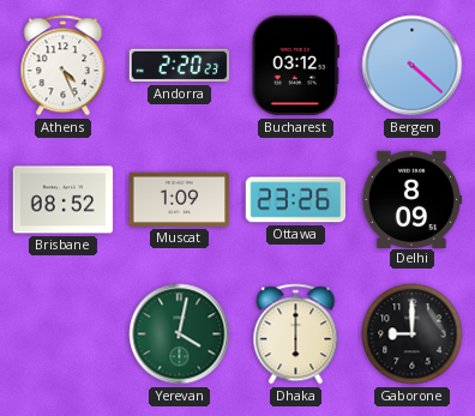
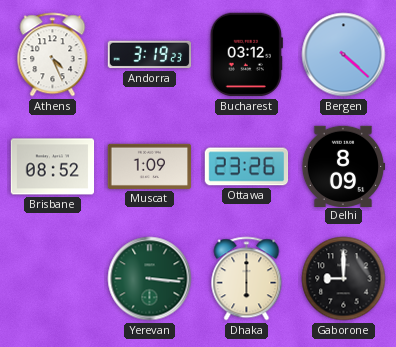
Andorra: 2:20 -> 3:19 (150, 55)
Yerevan: 4:02 -> 3:16 (150, 279)
